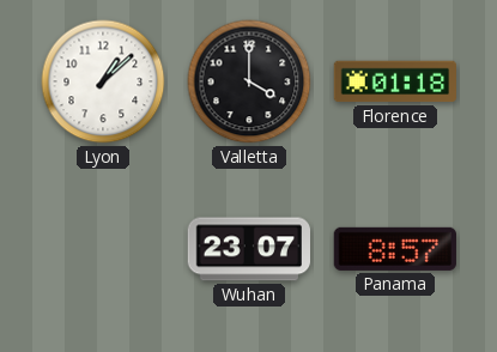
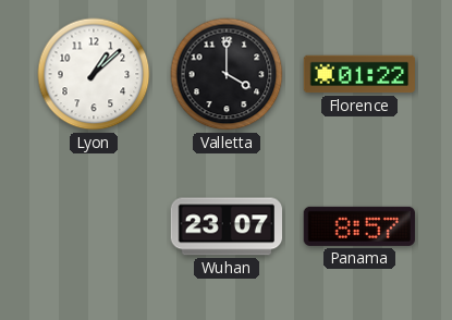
Florence: 01:18 -> 01:22 (358, 74)
